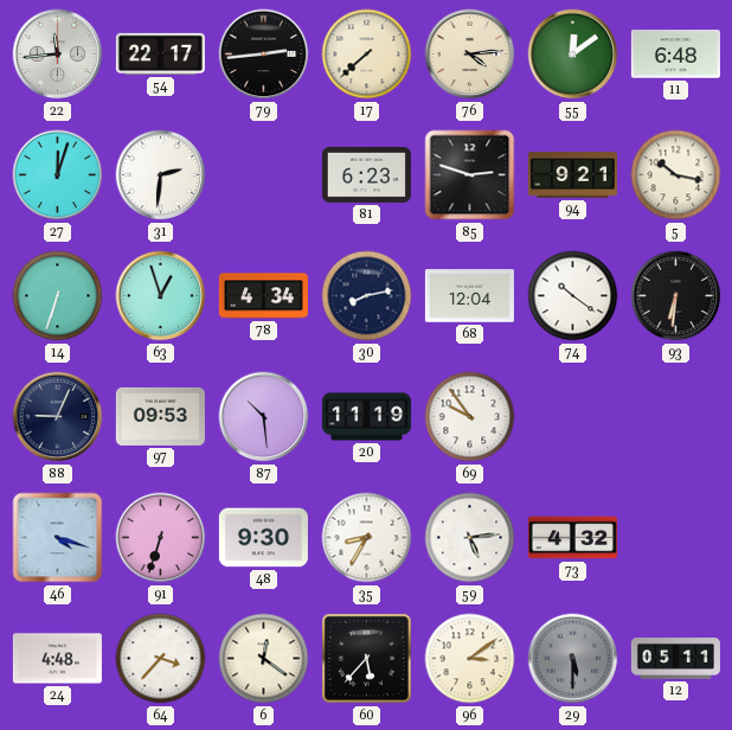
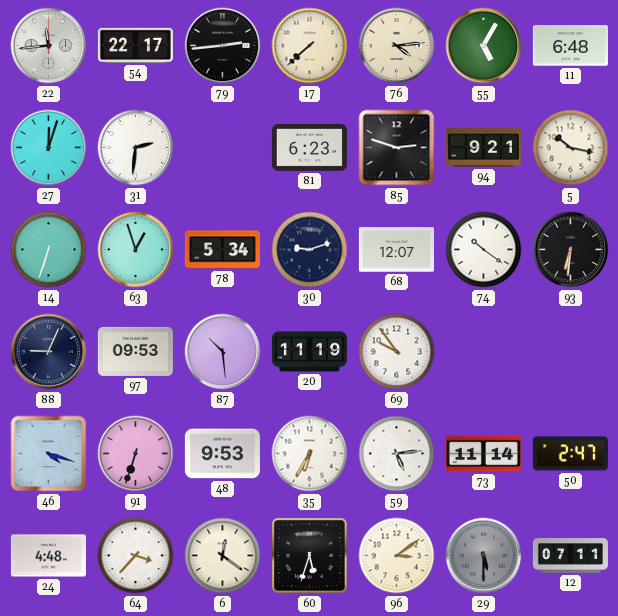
55: 12:09 -> 5:05 (484, 46)
78: 4:34 -> 5:34 (222, 250)
30: 8:13 -> 9:12 (310, 250)
68: 12:04 -> 12:07 (396, 250)
48: 9:30 -> 9:53 (222, 454)
35: 8:35 -> 6:35 (310, 454)
73: 4:32 -> 11:14 (483, 454)
50: none -> 2:47 (570, 454)
60: 5:37 -> 5:33 (310, 556)
12: 05:11 -> 07:11 (570, 556)
